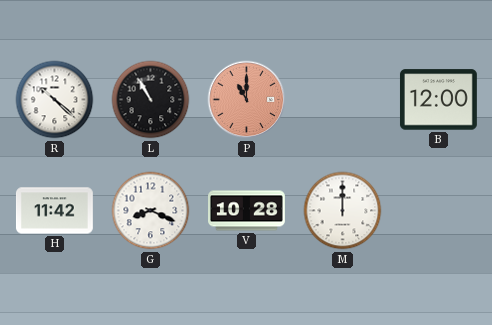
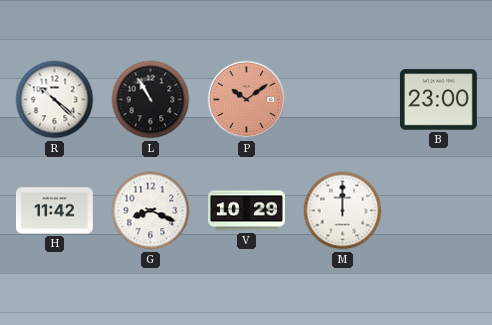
P: 11:00 -> 10:09 (247, 100)
B: 12:00 -> 23:00 (438, 100)
V: 10:28 -> 10:29 (247, 211)
